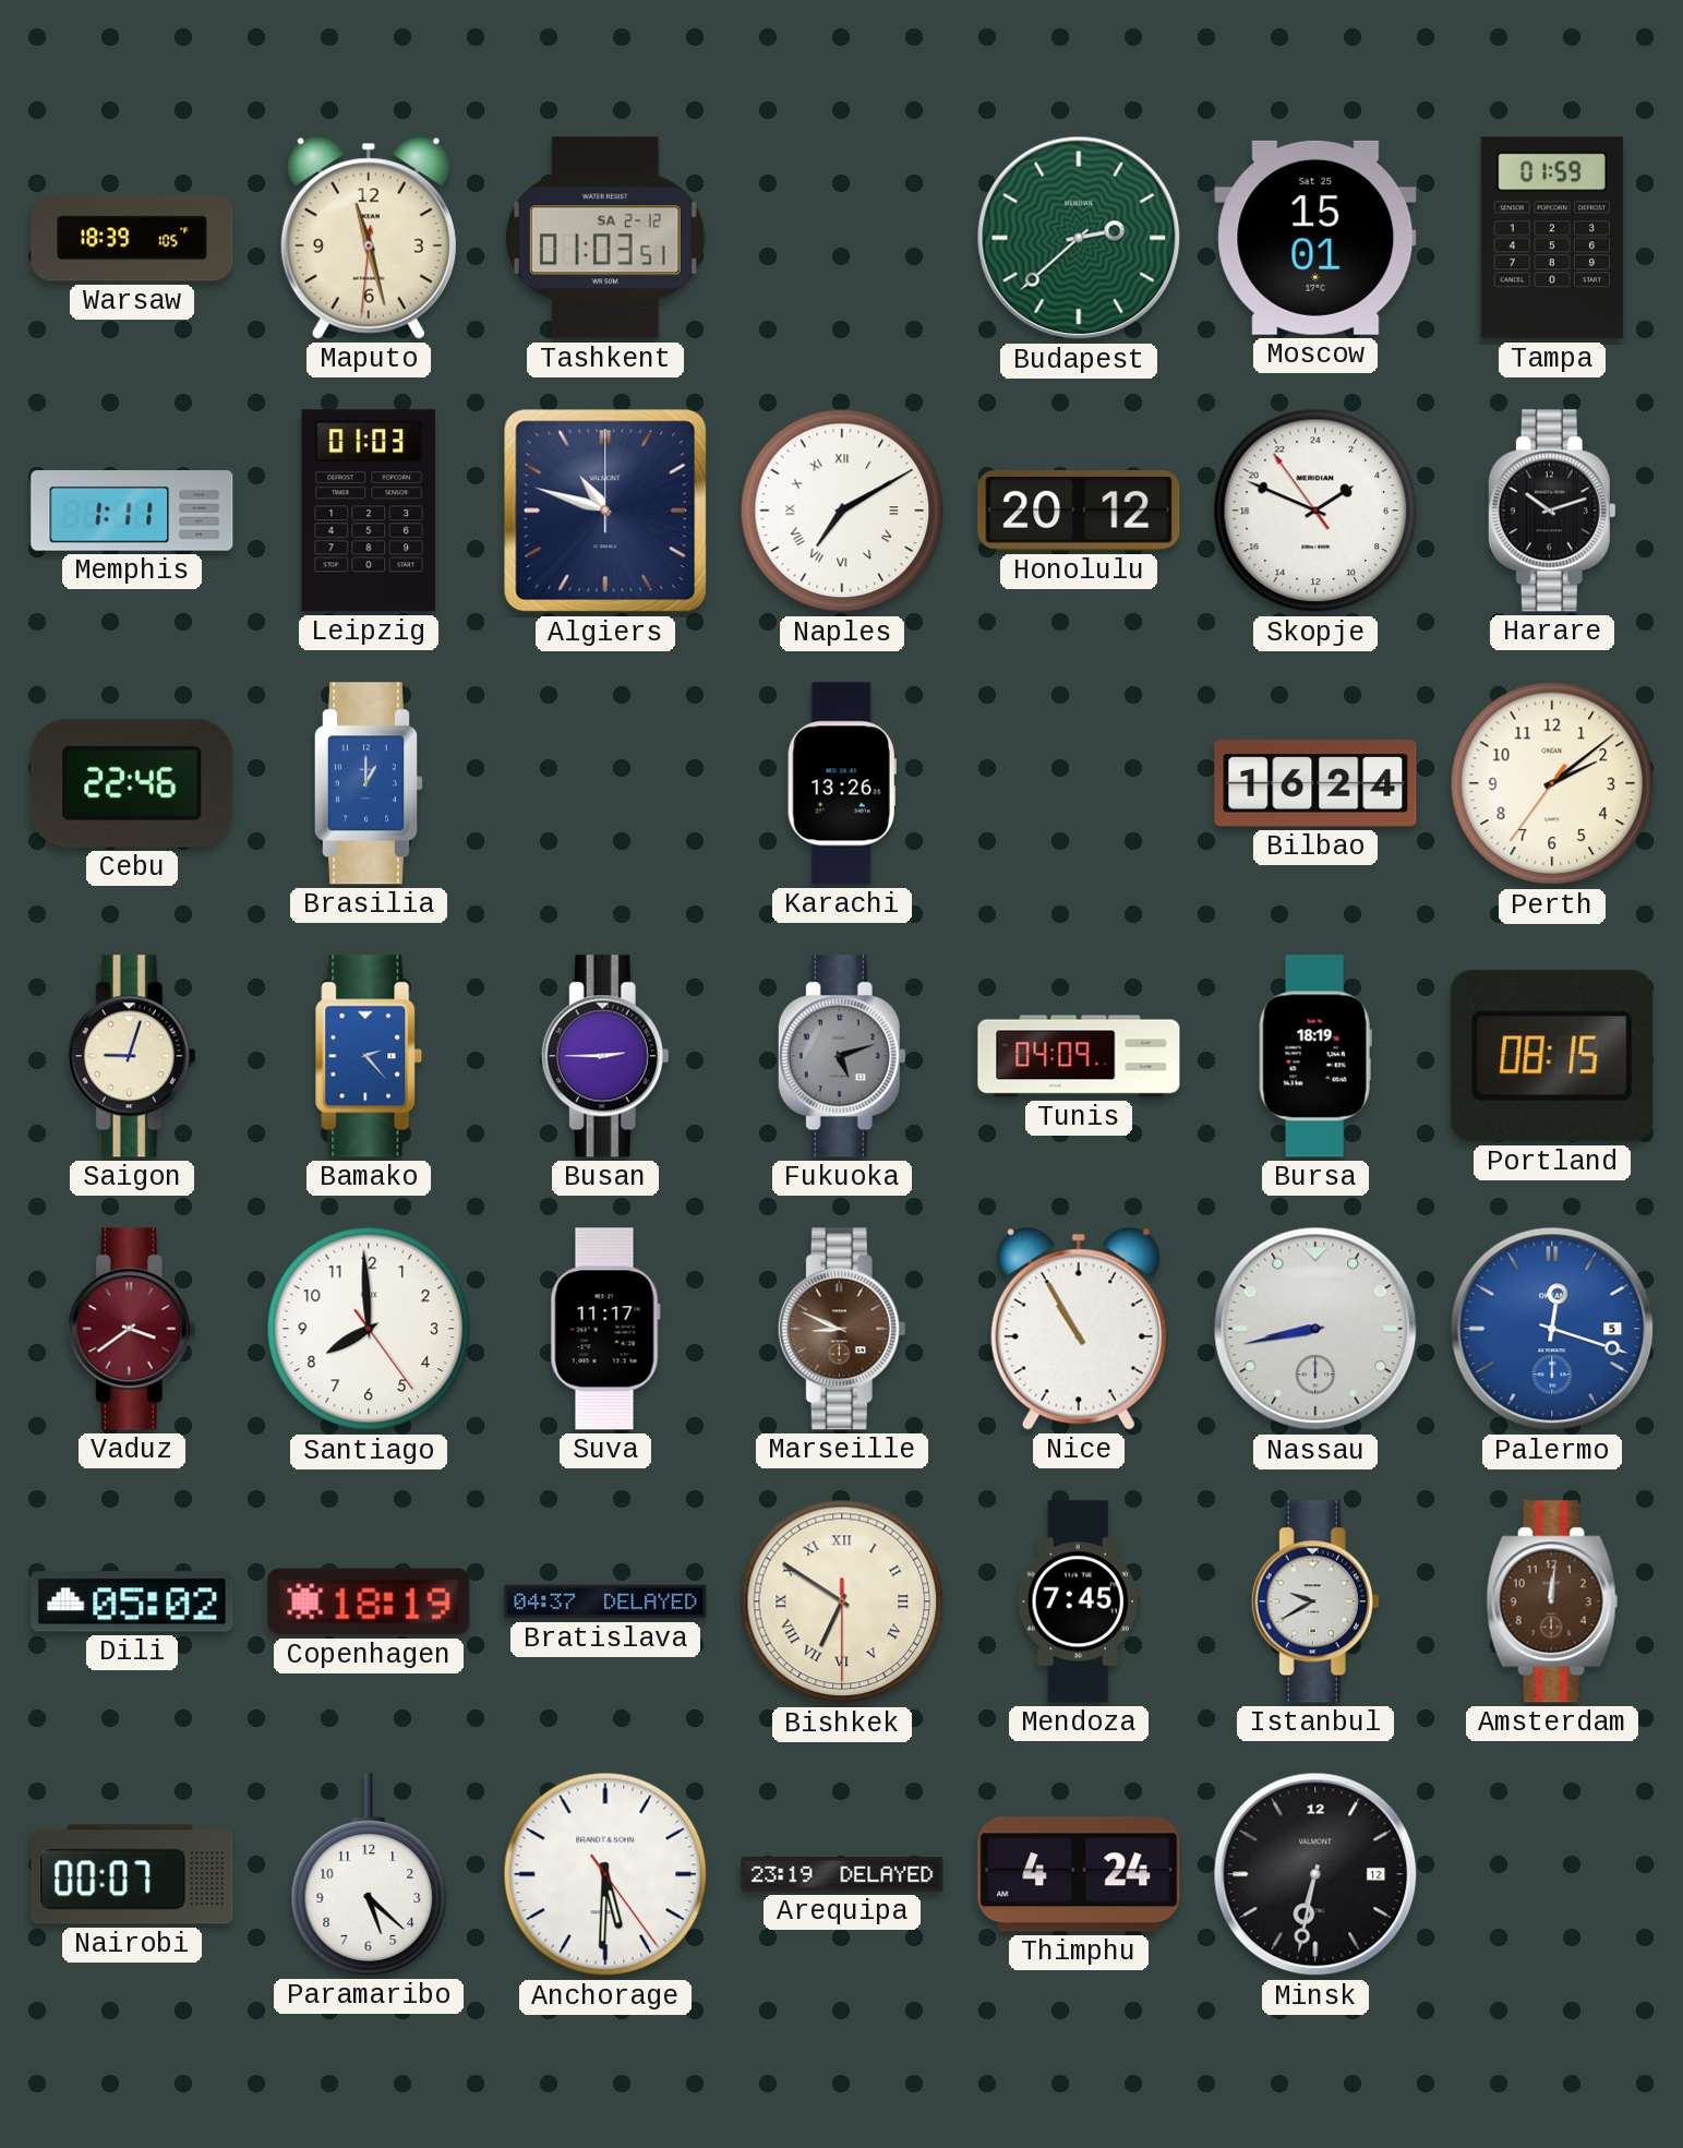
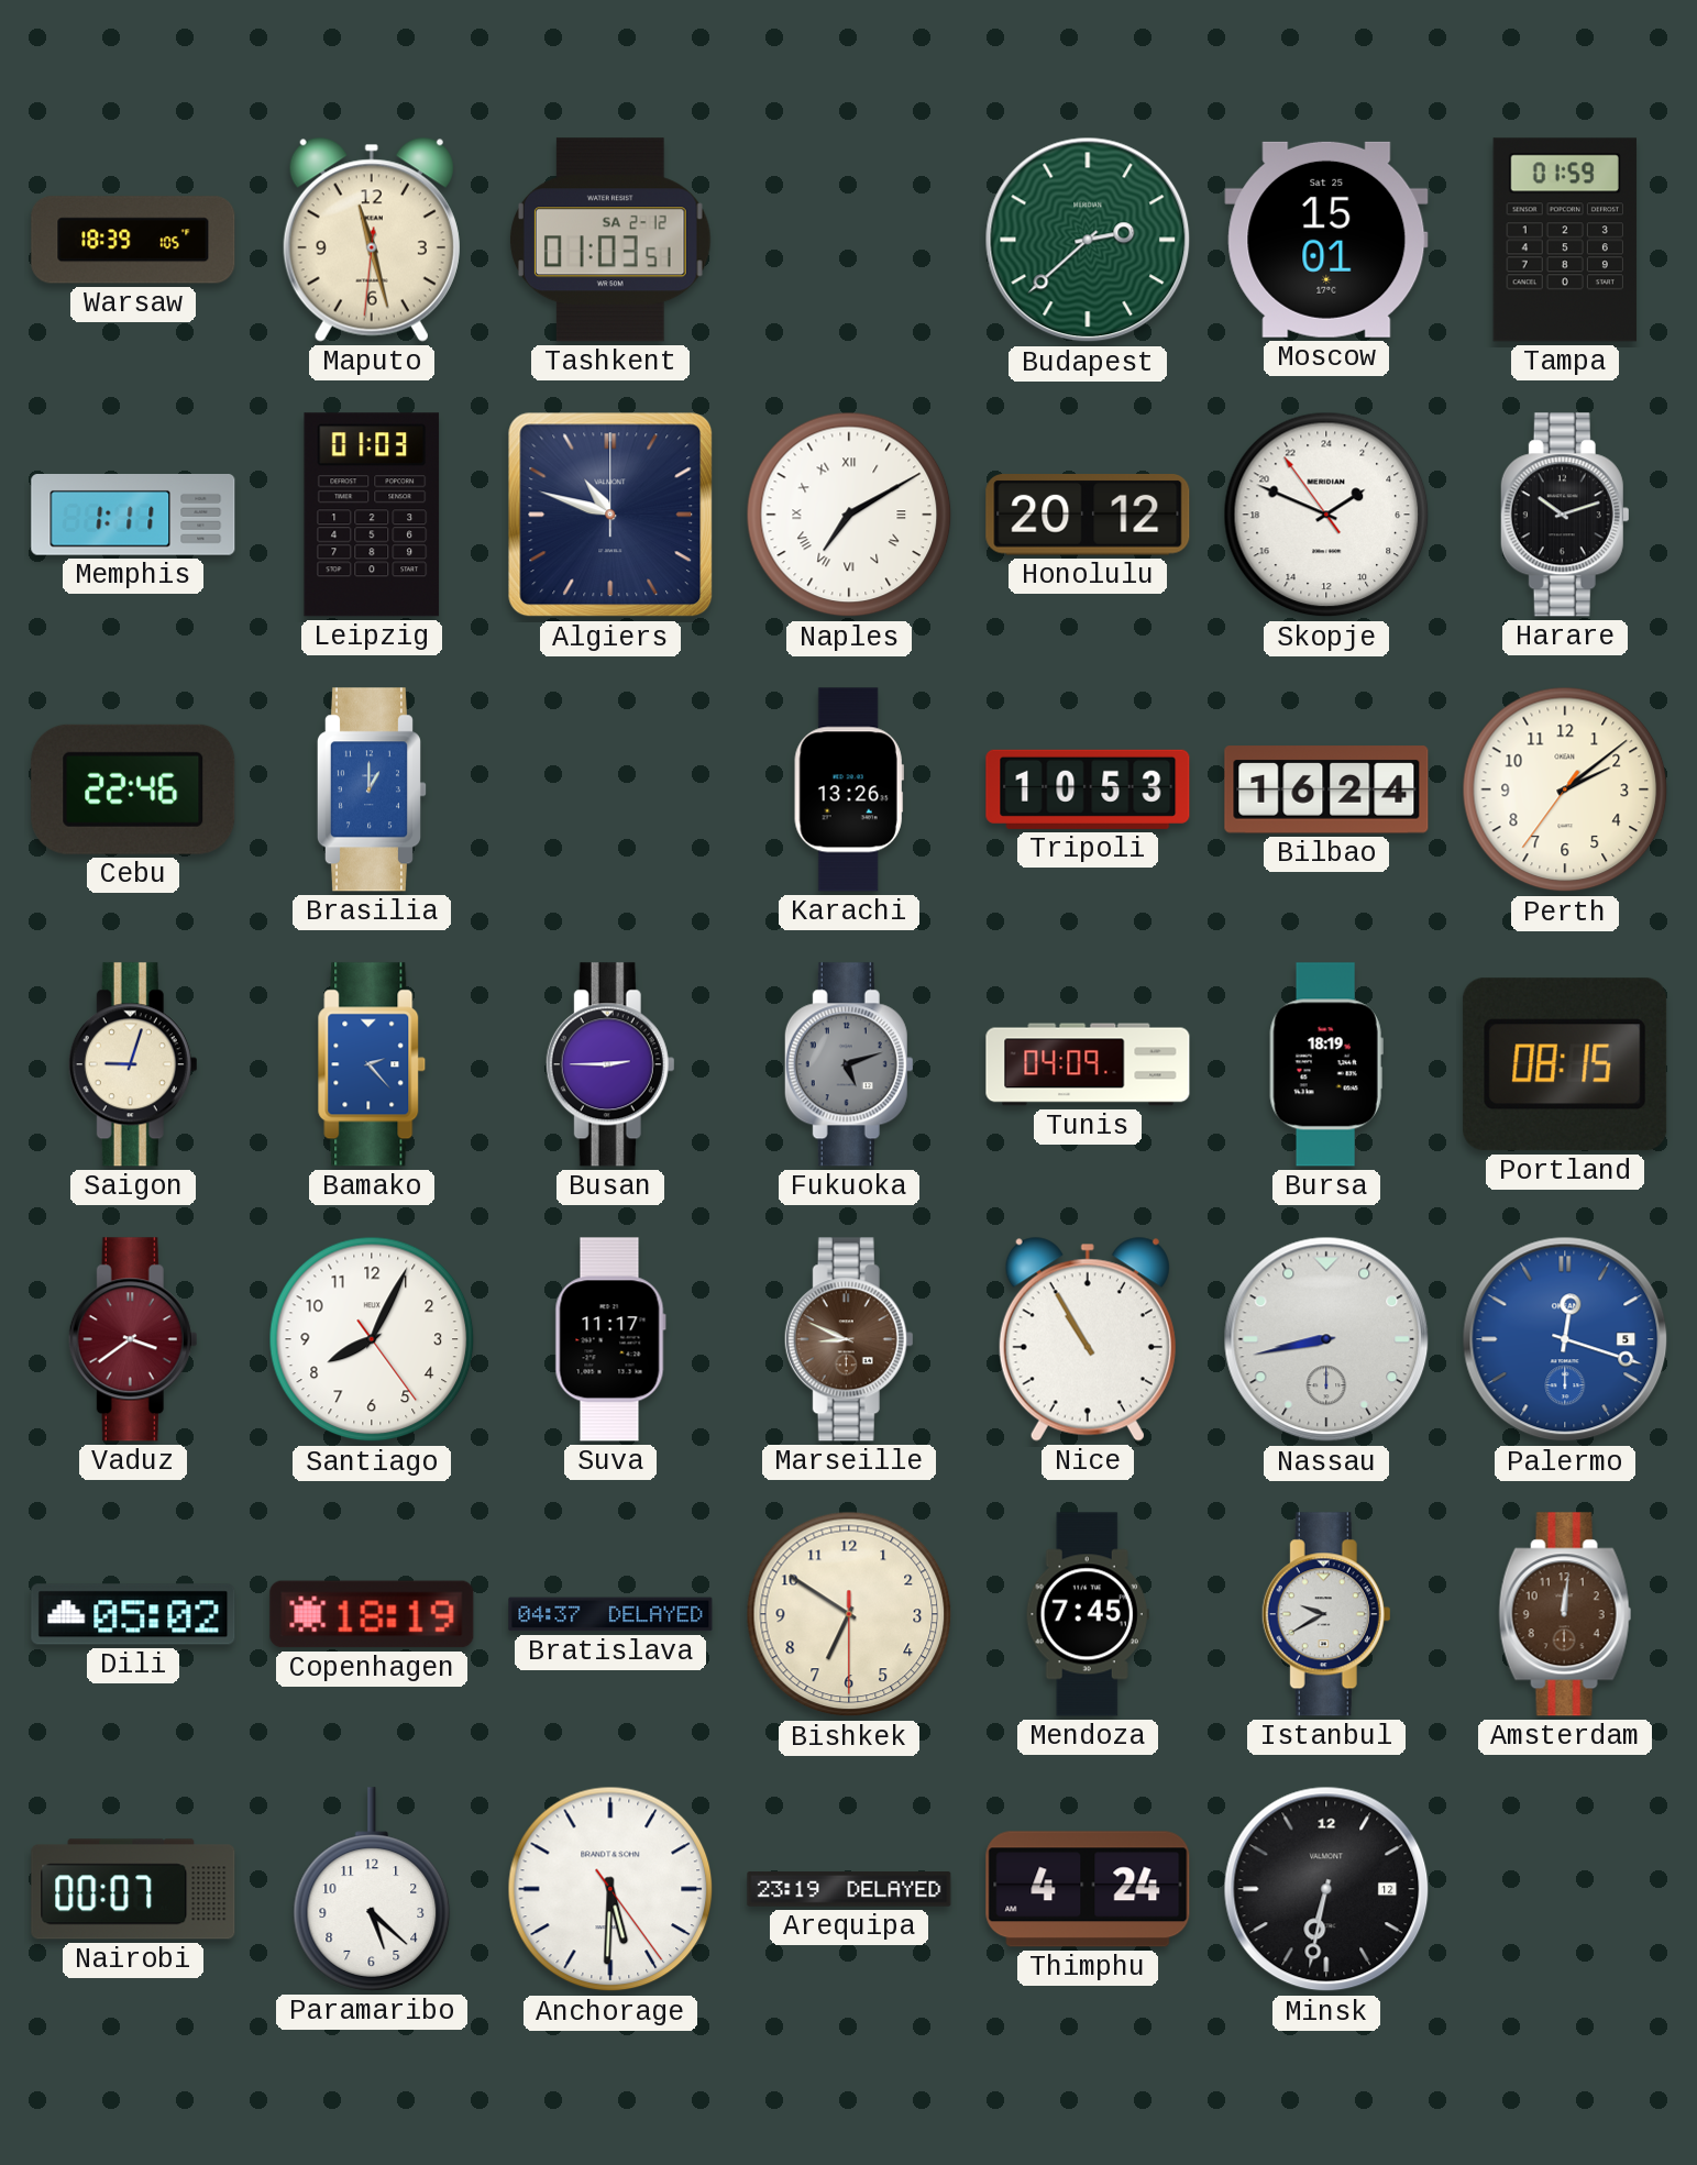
Tripoli: none -> 10:53 (1088, 789)
Santiago: 7:59 -> 8:04 (372, 1339)
Bishkek numerals: Roman -> Arabic (849, 1614)
